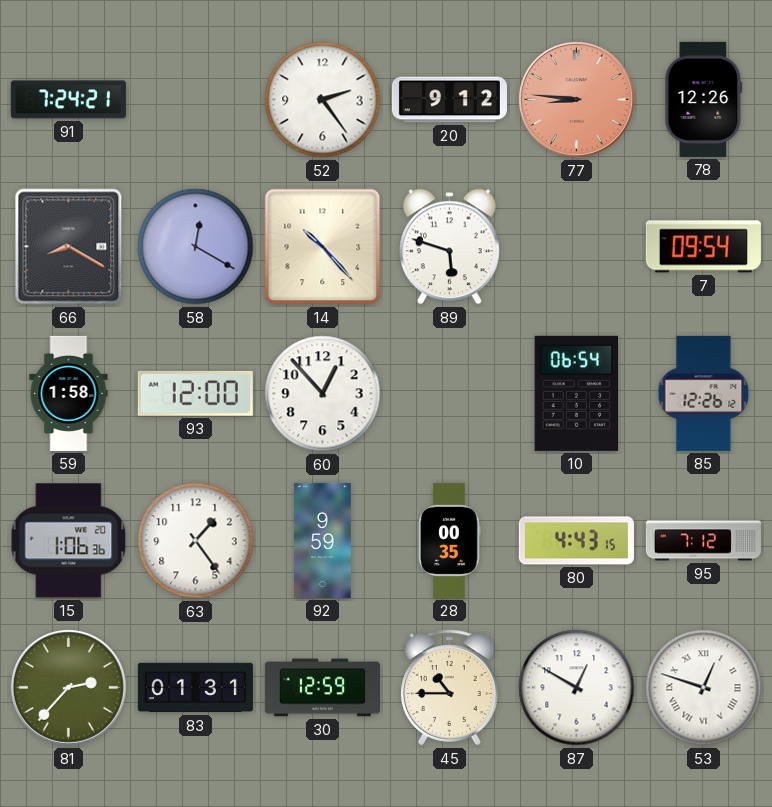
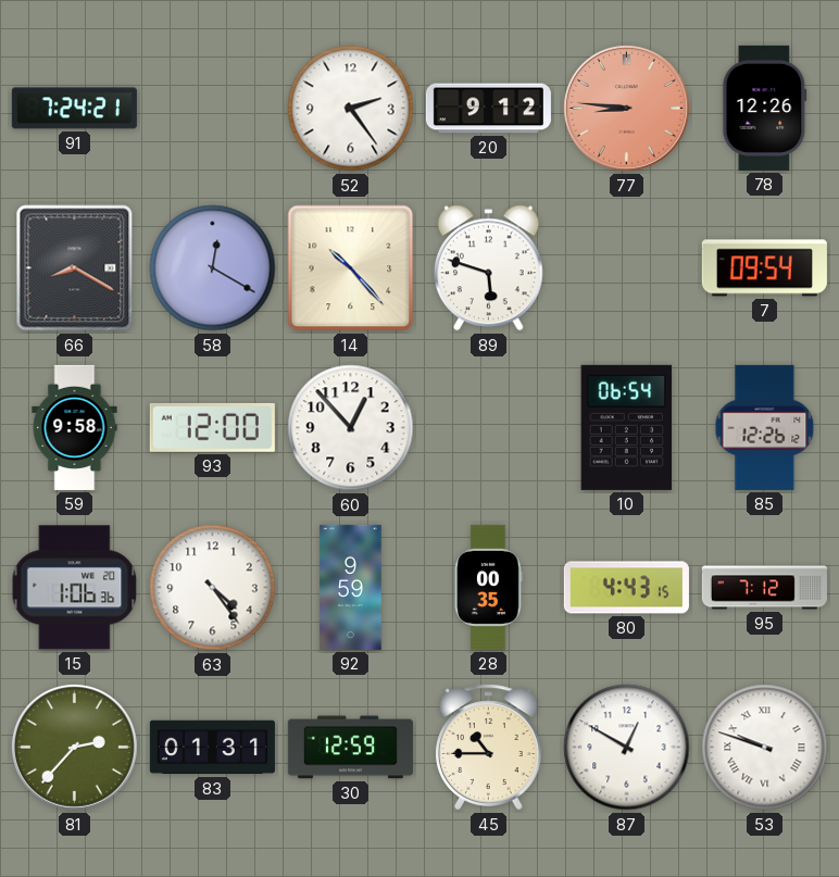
59: 1:58 -> 9:58 (75, 427)
63: 1:24 -> 4:24 (213, 588)
53: 12:48 -> 9:48 (765, 748)
